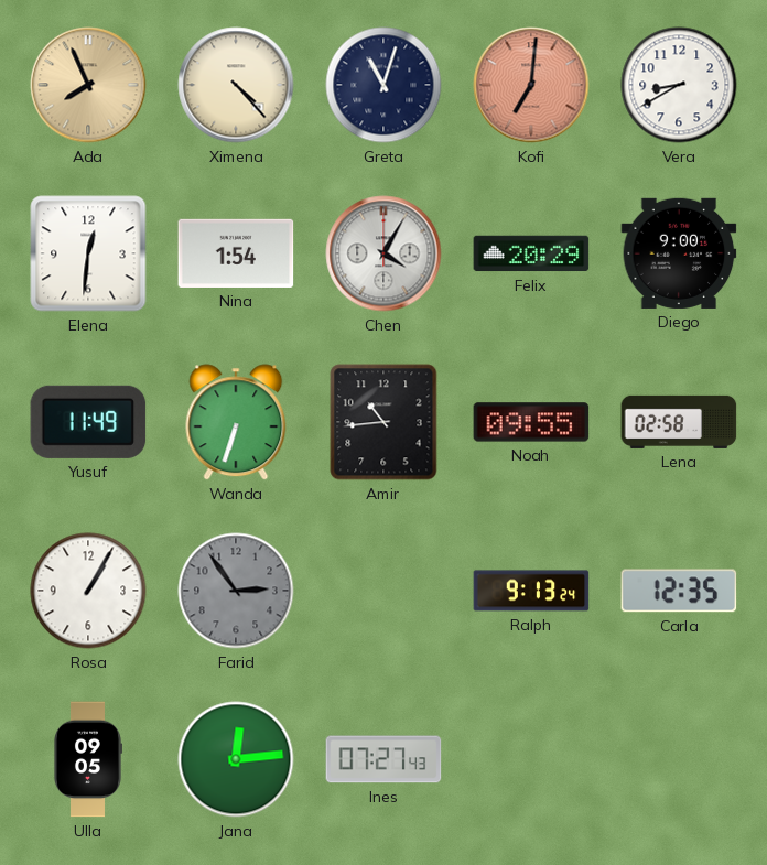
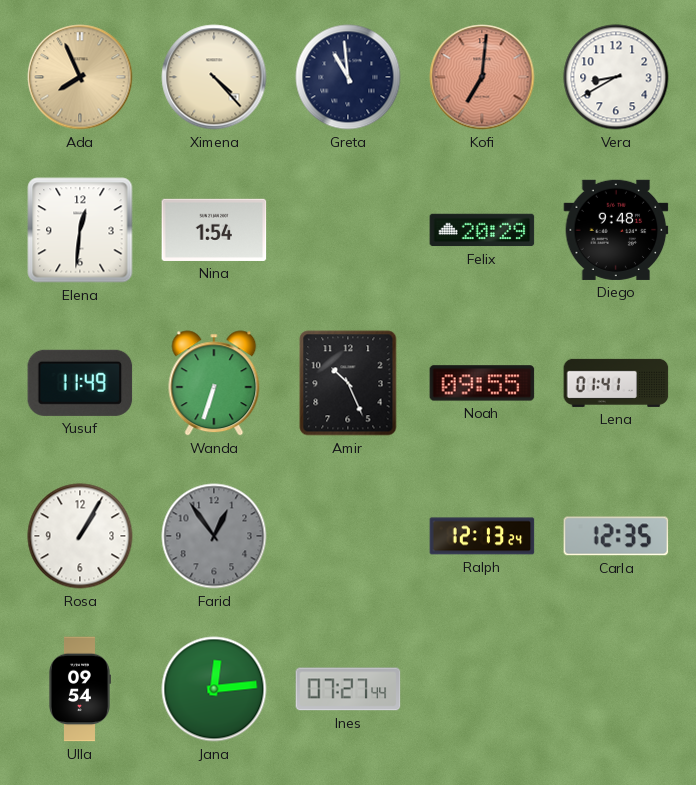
Greta: 11:03 -> 10:59 (348, 77)
Chen: 4:05 -> none (383, 253)
Diego: 9:00 -> 9:48 (616, 230)
Amir: 10:44 -> 10:26 (348, 383)
Lena: 02:58 -> 01:41 (616, 383)
Farid: 2:54 -> 12:54 (214, 536)
Ralph: 9:13 -> 12:13 (482, 536)
Ulla: 09:05 -> 09:54 (79, 689)
Ines: 07:27:43 -> 07:27:44 (348, 689)
